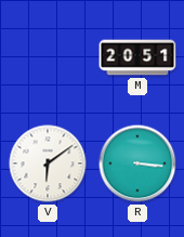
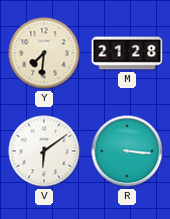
Y: none -> 7:31 (44, 53)
M: 20:51 -> 21:28 (127, 53)
